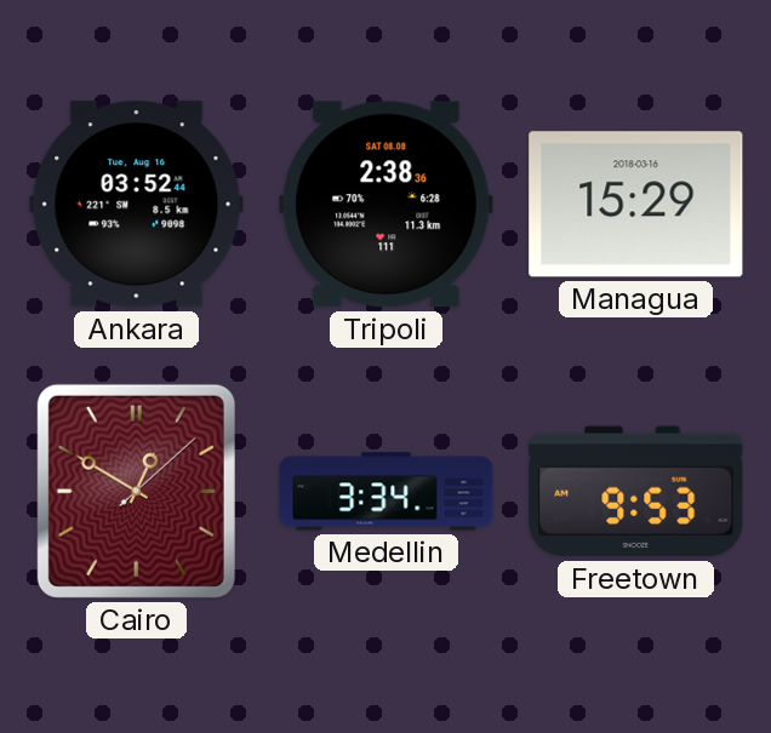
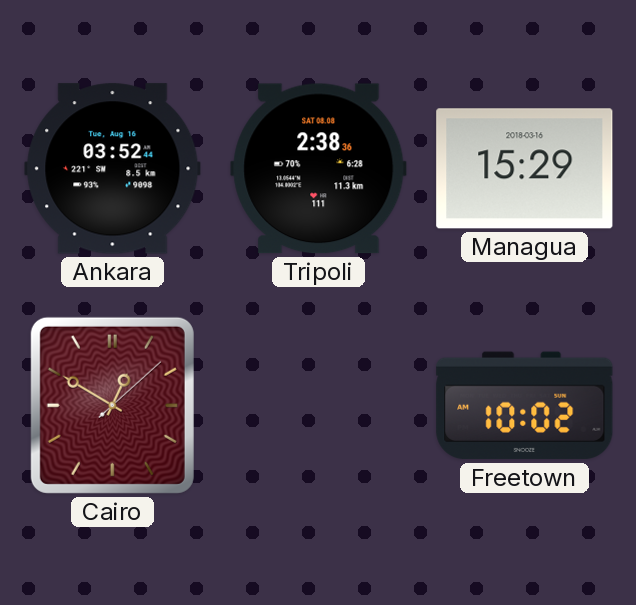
Medellin: 3:34 -> none (387, 492)
Freetown: 9:53 -> 10:02 (525, 406)
